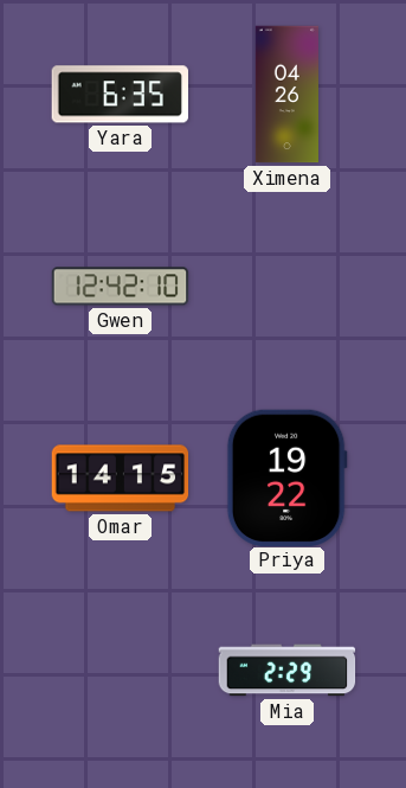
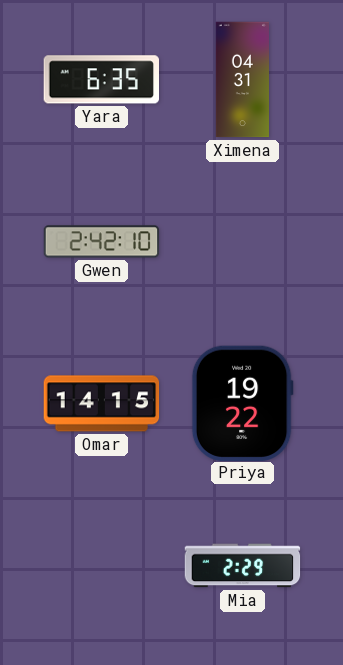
Ximena: 04:26 -> 04:31 (242, 80)
Gwen: 12:42 -> 2:42 (102, 242)
